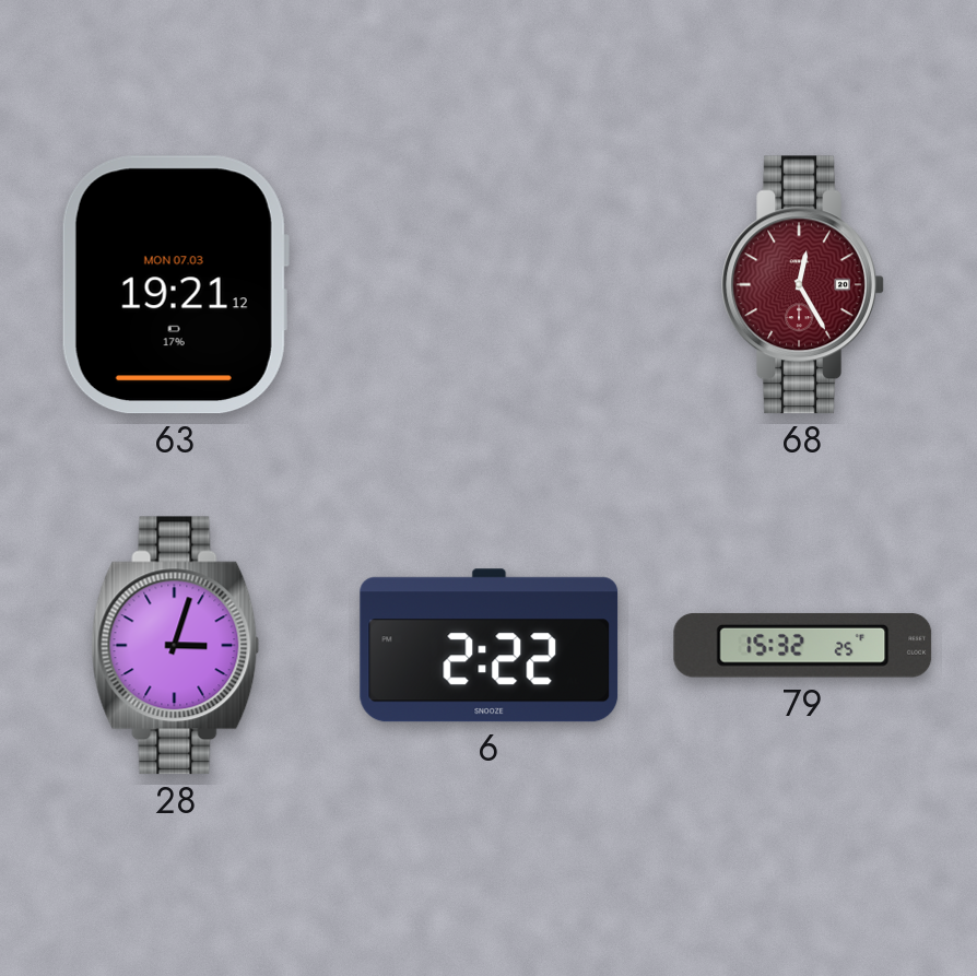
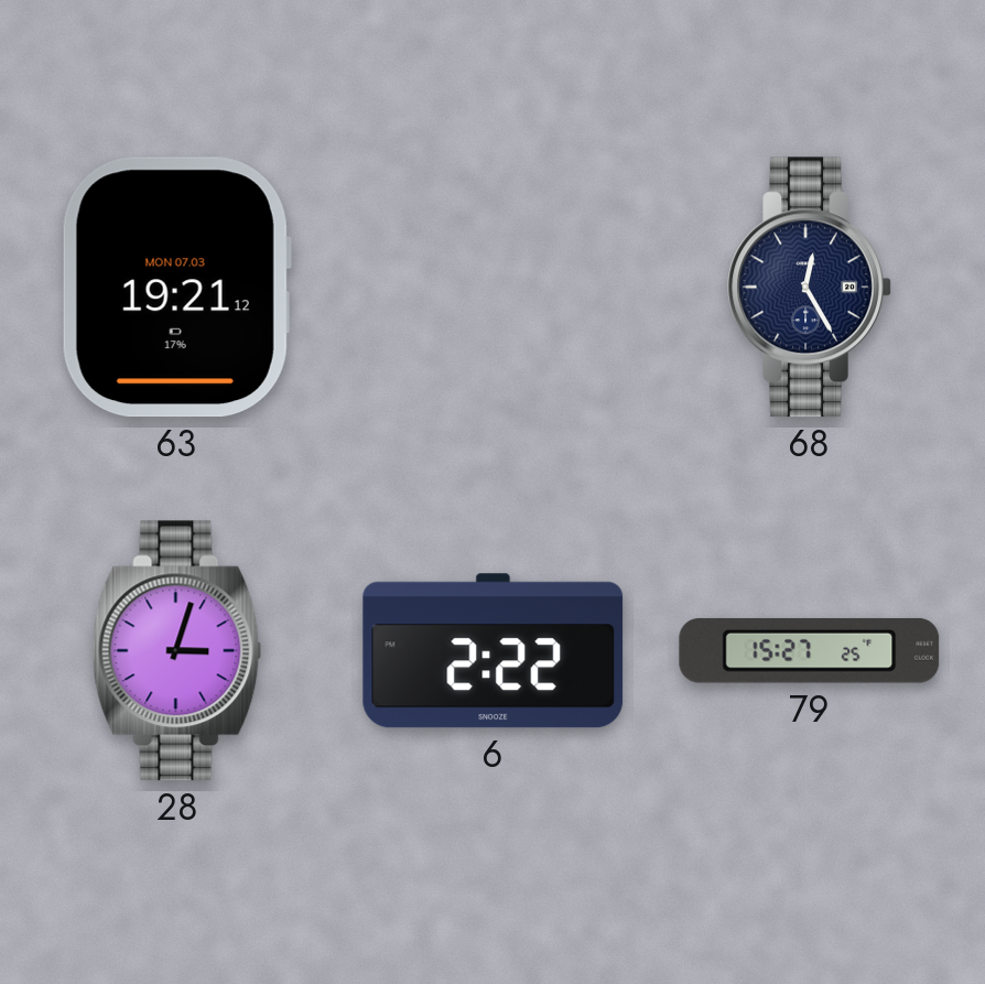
68 dial: burgundy -> navy (810, 288)
79: 15:32 -> 15:27 (810, 650)
